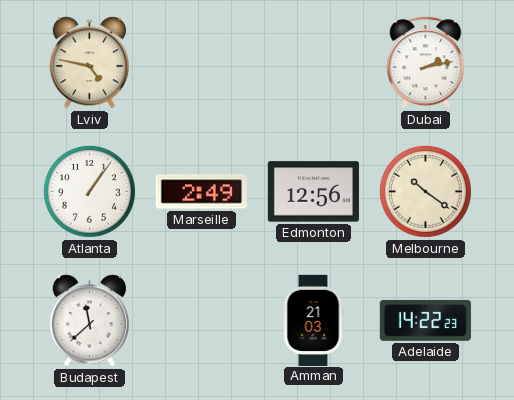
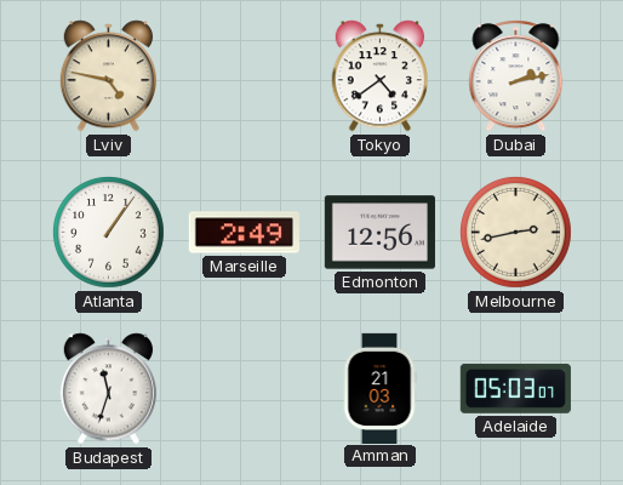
Tokyo: none -> 4:39 (379, 76)
Melbourne: 10:21 -> 2:43 (516, 233)
Budapest: 11:38 -> 11:33 (108, 389)
Adelaide: 14:22 -> 05:03 (515, 388)
